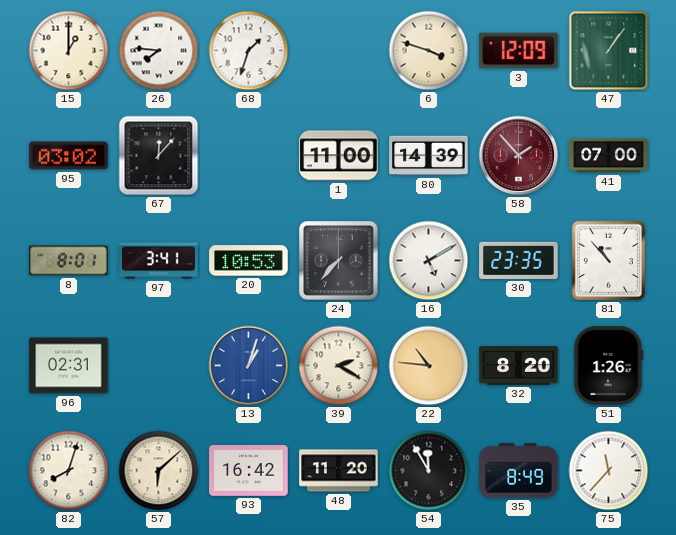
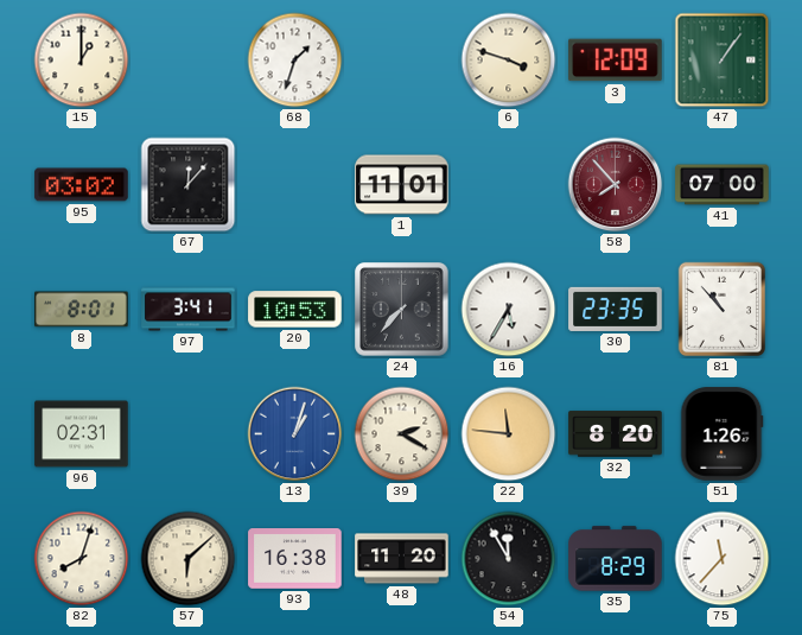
26: 7:46 -> none (159, 51)
1: 11:00 -> 11:01 (402, 185)
80: 14:39 -> none (429, 156)
58: 1:53 -> 7:53 (616, 185)
16: 5:10 -> 5:35 (509, 310)
22: 10:46 -> 11:46 (509, 434)
93: 16:42 -> 16:38 (295, 559)
35: 8:49 -> 8:29 (616, 559)
